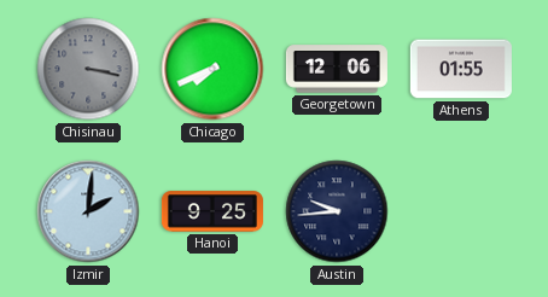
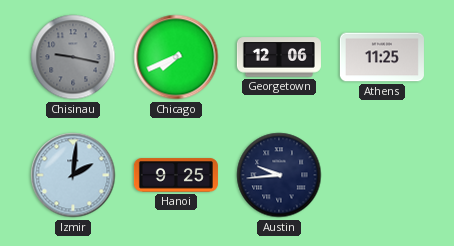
Chisinau: 3:17 -> 9:17 (73, 57)
Athens: 01:55 -> 11:25 (382, 57)
